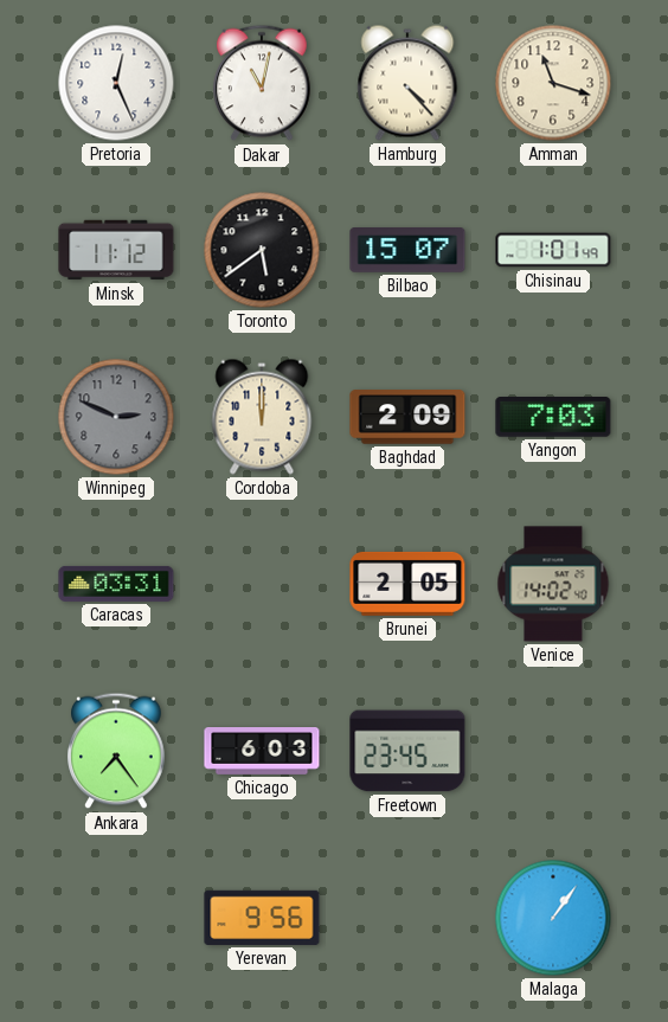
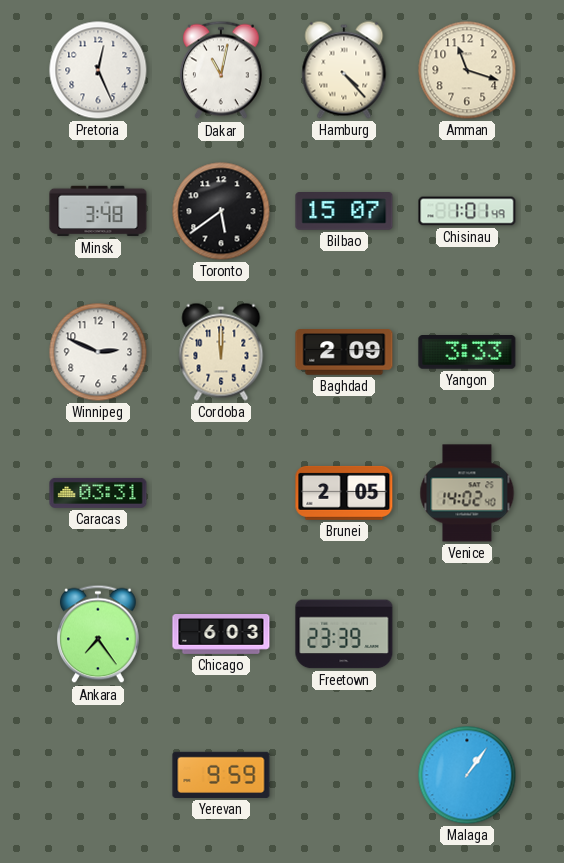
Minsk: 11:12 -> 3:48 (98, 211)
Winnipeg dial: grey -> white (98, 352)
Yangon: 7:03 -> 3:33 (467, 353)
Freetown: 23:45 -> 23:39 (344, 634)
Yerevan: 9:56 -> 9:59 (221, 775)
